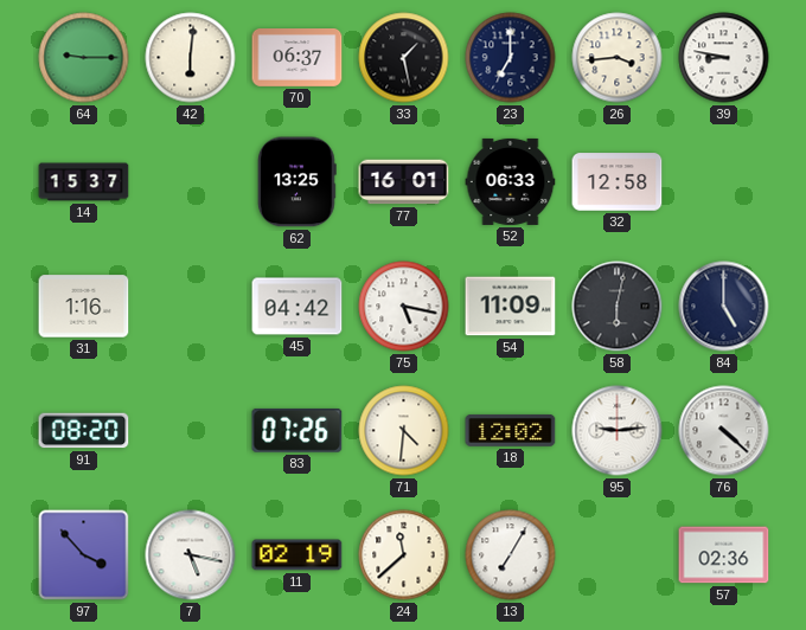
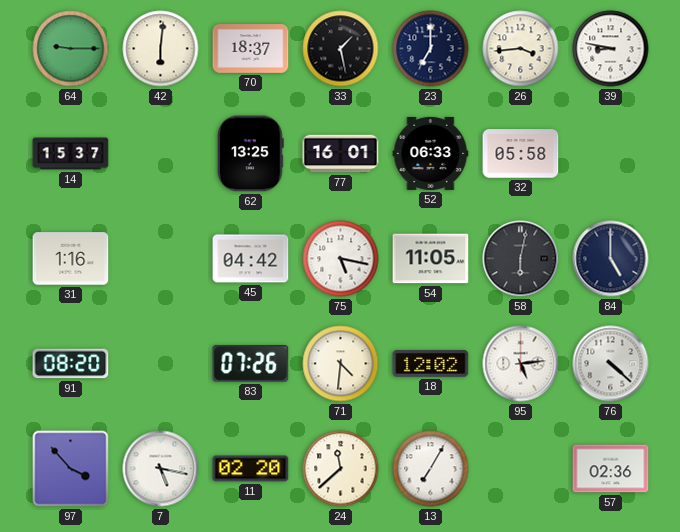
70: 06:37 -> 18:37 (251, 49)
32: 12:58 -> 05:58 (521, 154)
54: 11:09 -> 11:05 (431, 259)
95: 9:14 -> 5:14 (521, 364)
11: 02:19 -> 02:20 (251, 469)
